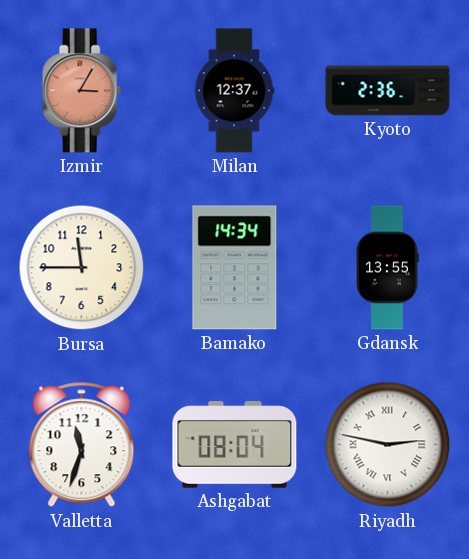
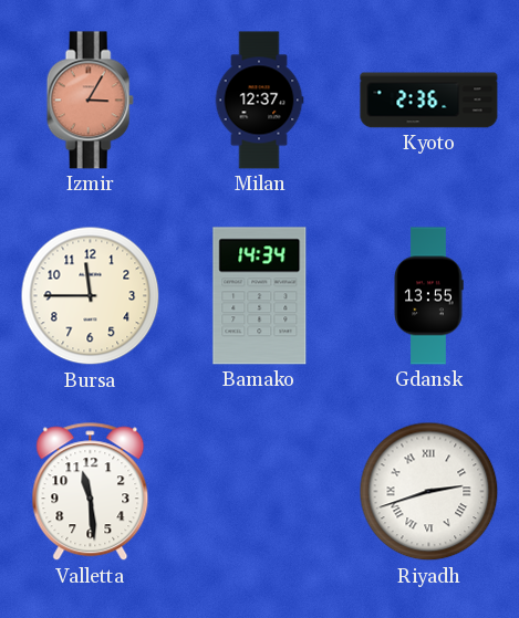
Valletta: 11:33 -> 11:29 (91, 492)
Ashgabat: 08:04 -> none (235, 445)
Riyadh: 2:47 -> 2:42 (429, 492)
